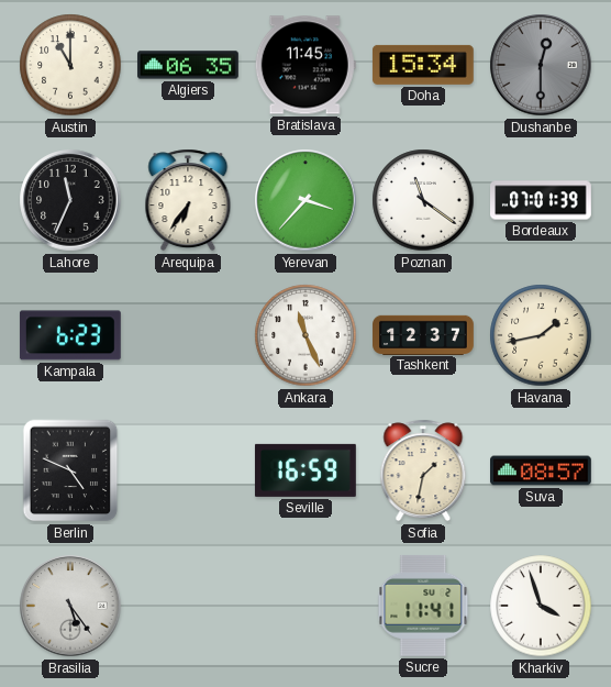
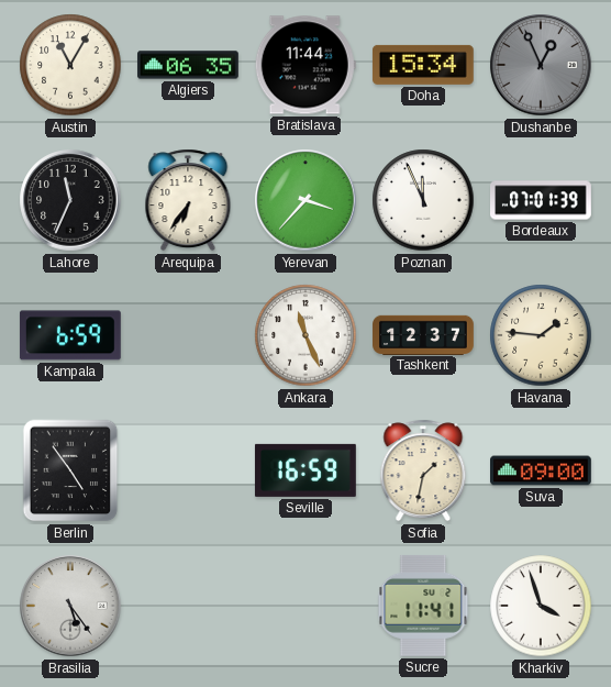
Austin: 11:00 -> 11:05 (70, 65)
Bratislava: 11:45 -> 11:44 (305, 65)
Dushanbe: 12:30 -> 12:56 (541, 65)
Poznan: 11:21 -> 11:56 (423, 200)
Kampala: 6:23 -> 6:59 (70, 335)
Havana: 1:43 -> 1:46 (541, 335)
Berlin: 4:49 -> 4:54 (70, 470)
Suva: 08:57 -> 09:00 (542, 470)
